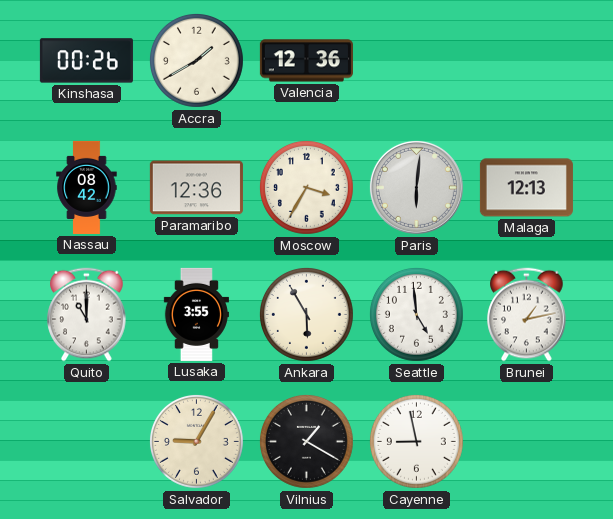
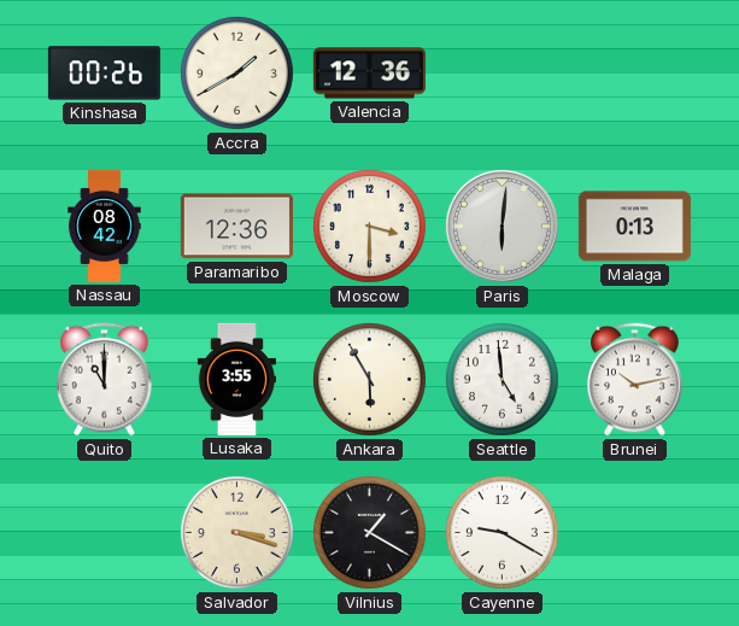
Moscow: 3:35 -> 3:30 (369, 226)
Malaga: 12:13 -> 0:13 (634, 227)
Brunei: 1:13 -> 10:13 (635, 380)
Salvador: 9:05 -> 3:18 (236, 532)
Cayenne: 8:58 -> 9:20 (502, 532)
